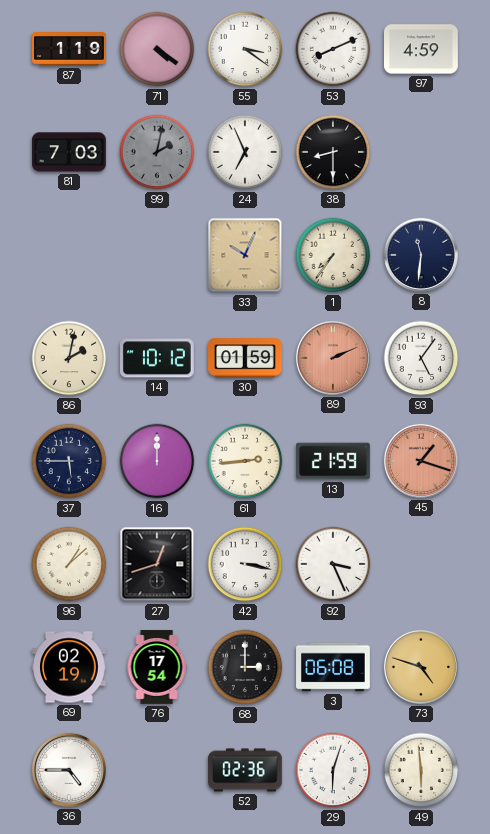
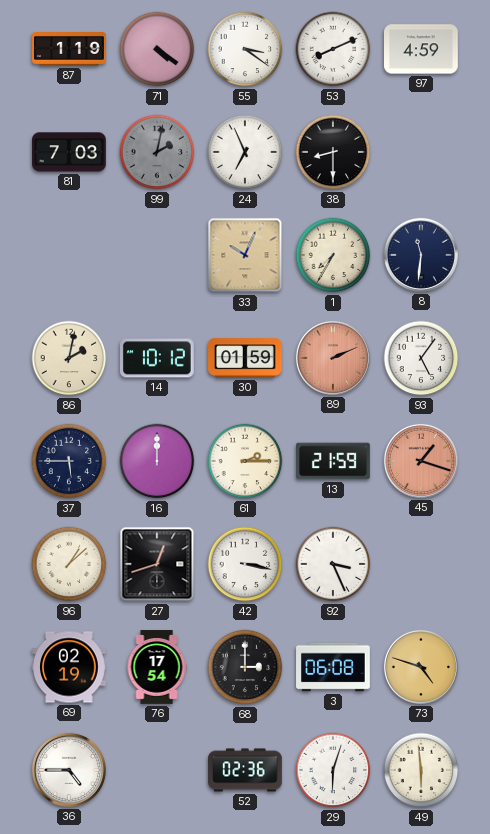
1: 7:36 -> 7:35 (333, 255)
61: 2:44 -> 2:15 (245, 461)
